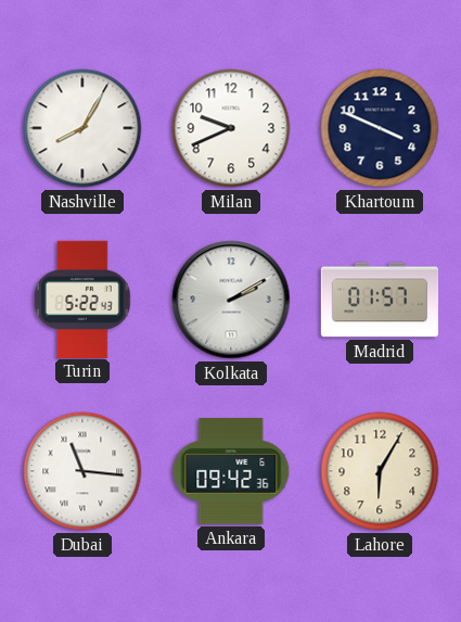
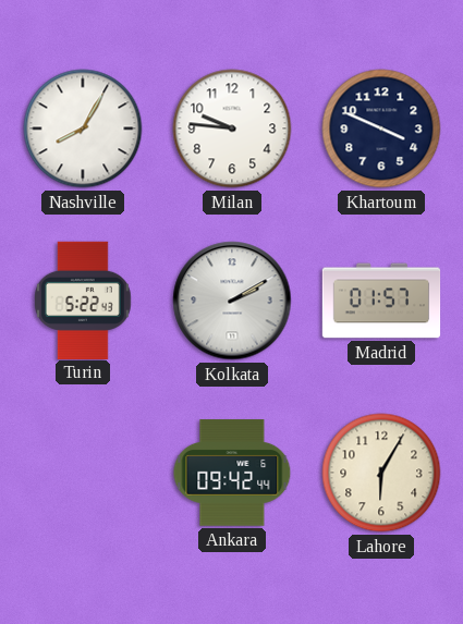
Milan: 9:41 -> 9:46 (232, 129)
Dubai: 11:16 -> none (82, 471)
Ankara: 09:42:36 -> 09:42:44 (232, 473)
